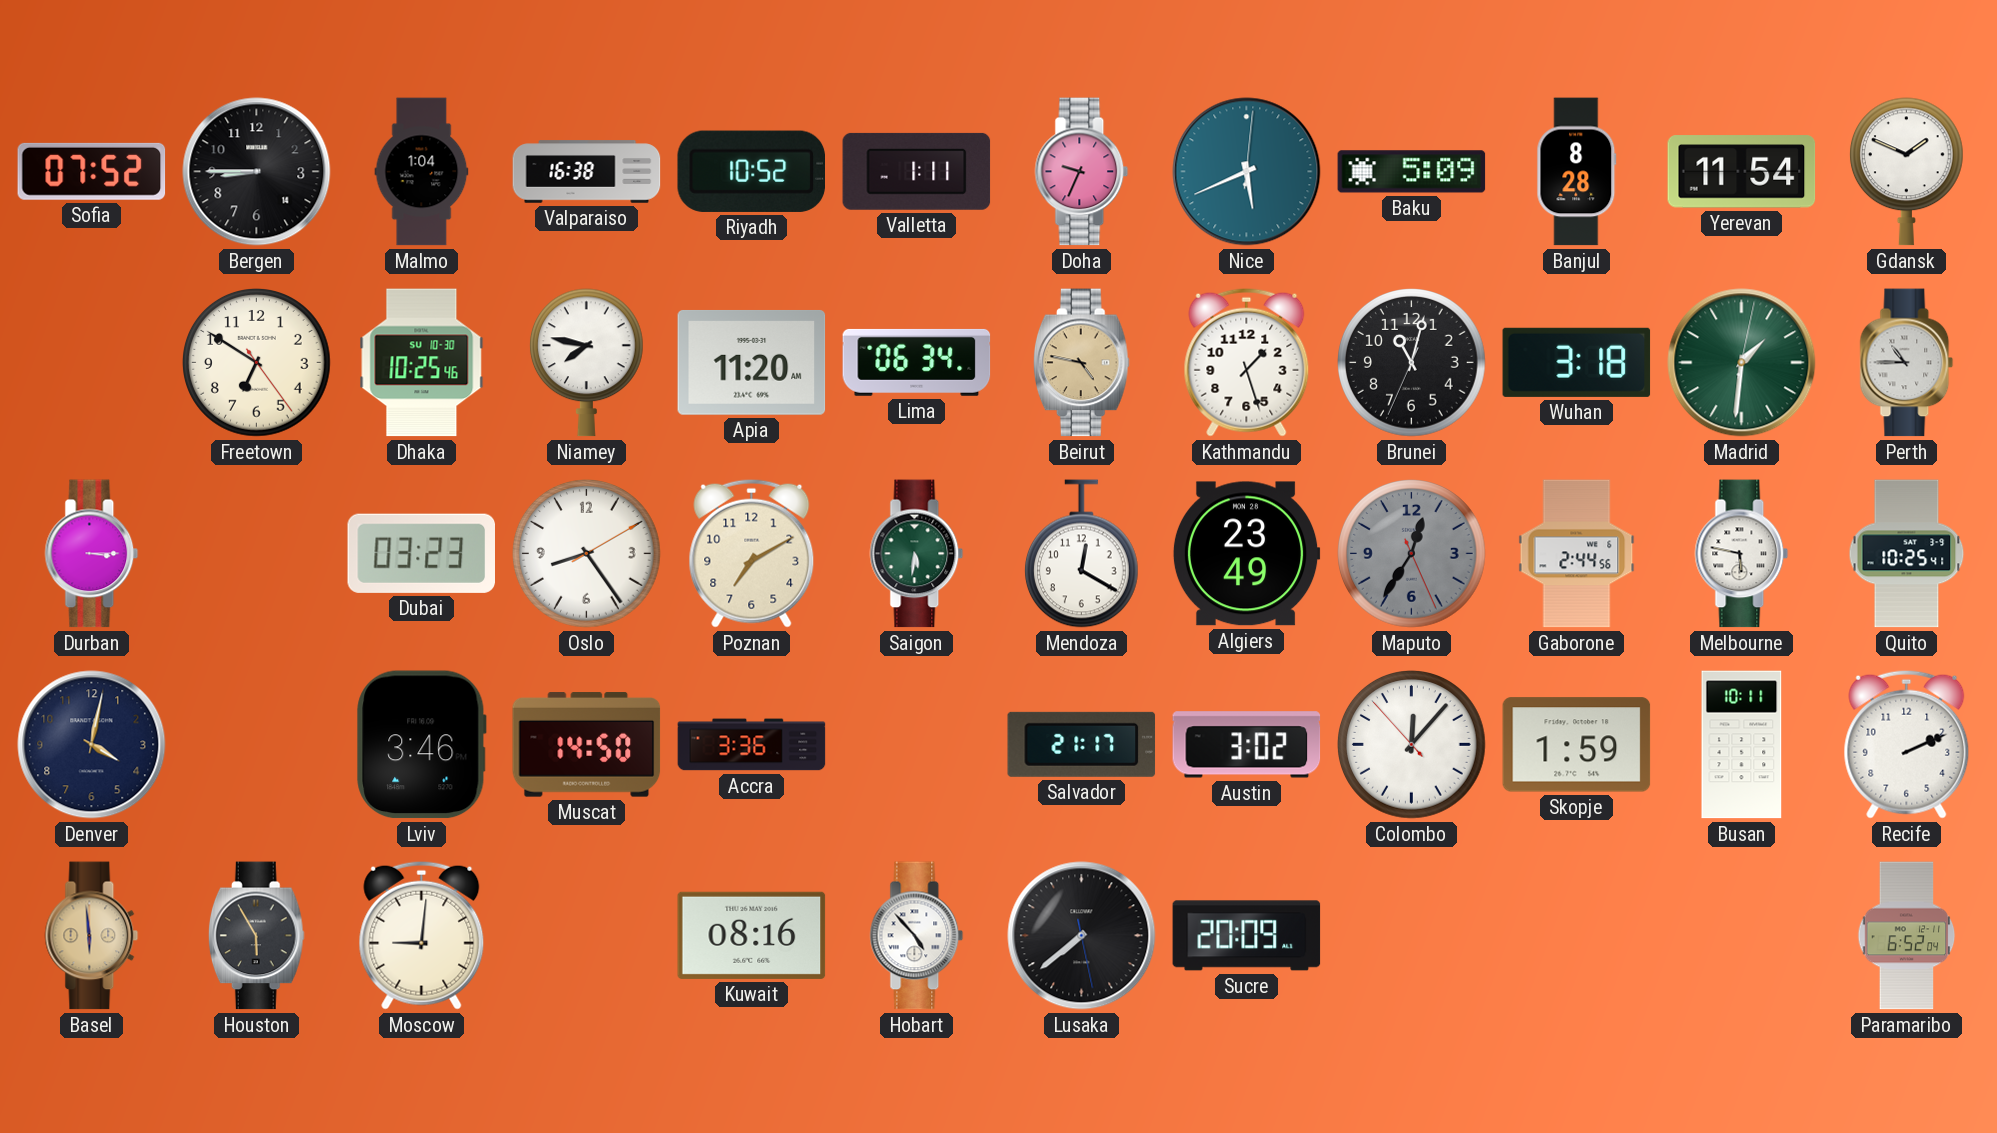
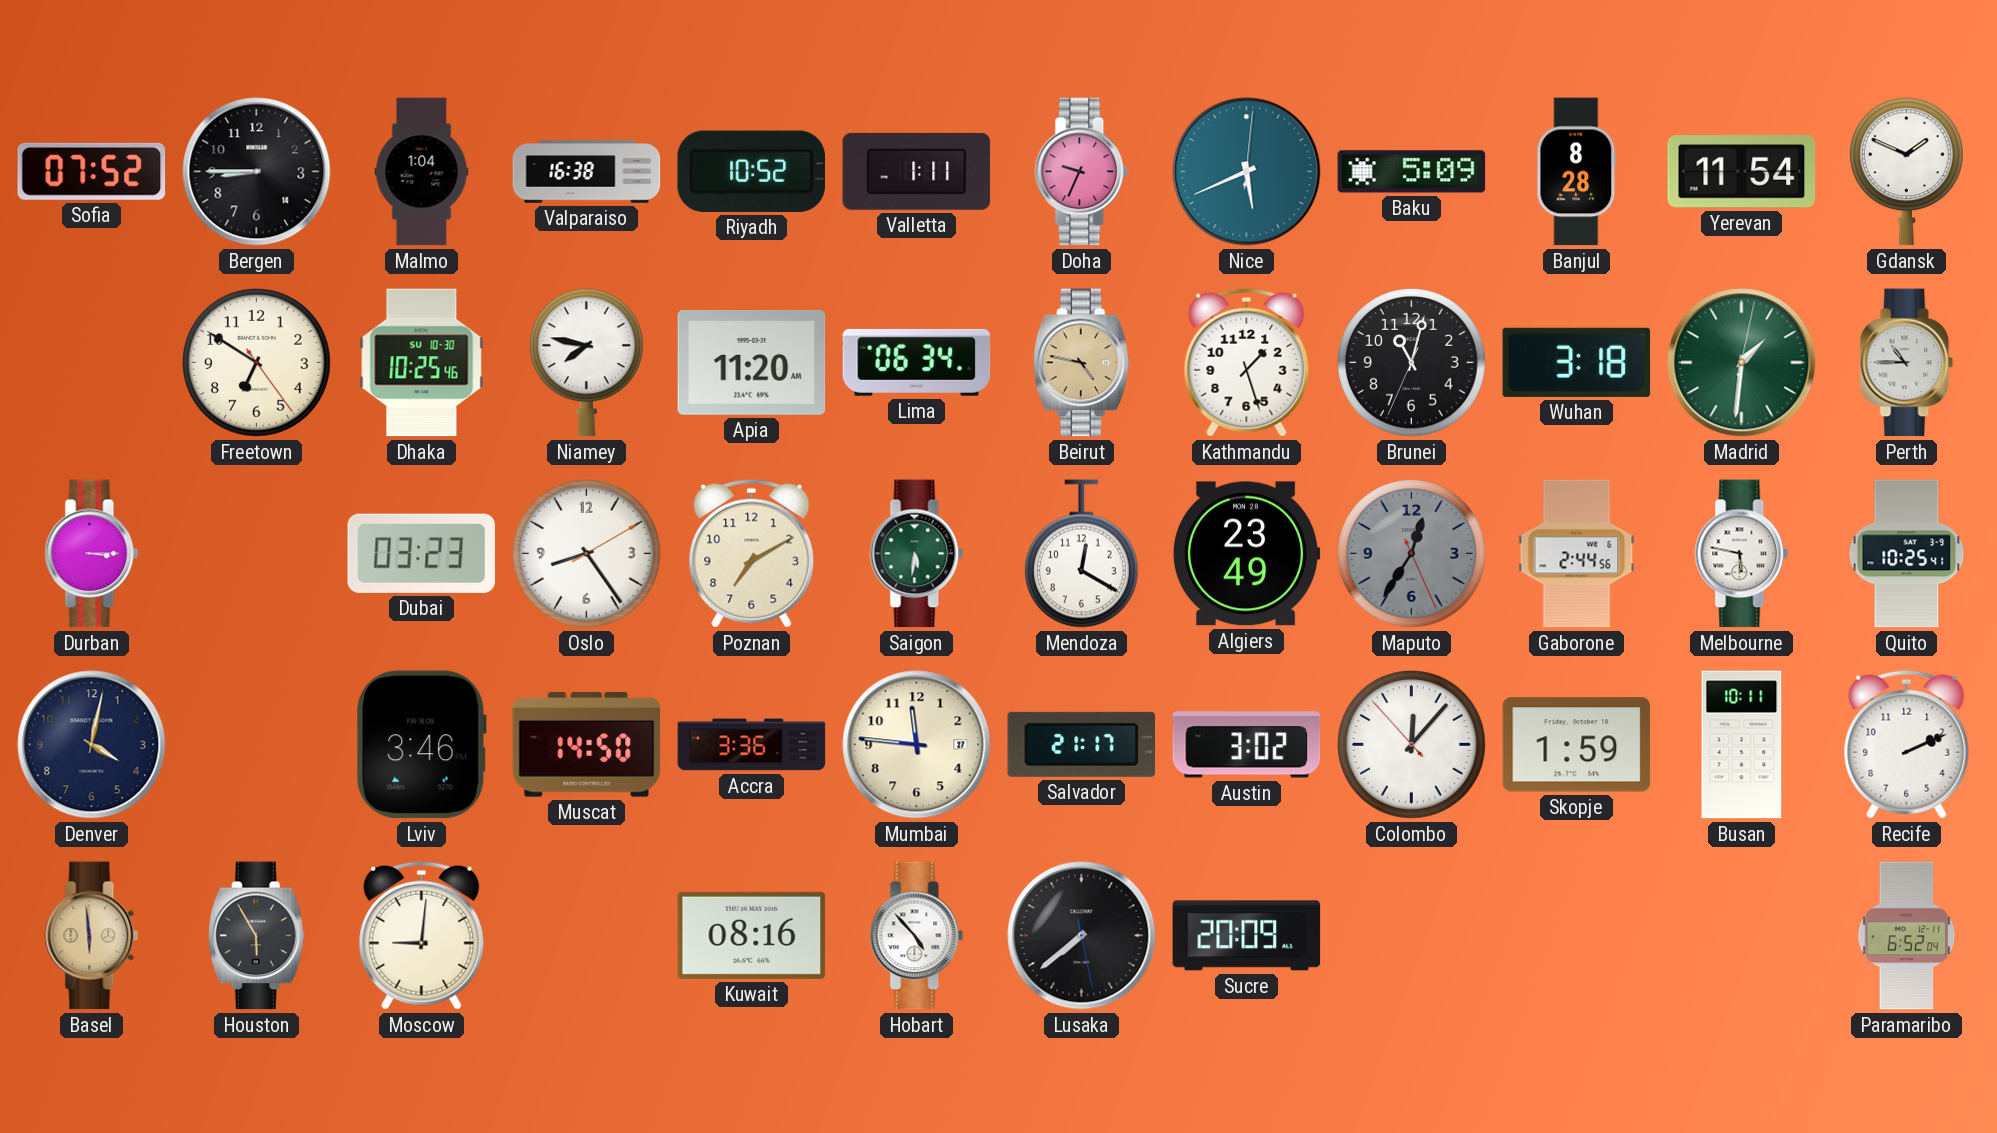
Mumbai: none -> 11:46 (917, 745)
